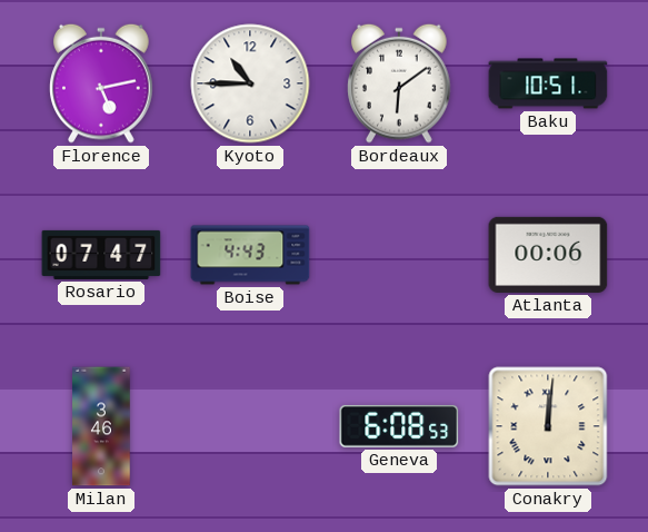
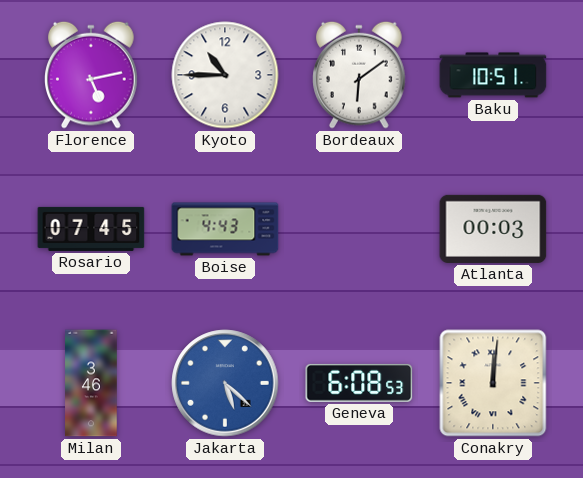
Rosario: 07:47 -> 07:45 (91, 229)
Atlanta: 00:06 -> 00:03 (493, 229)
Jakarta: none -> 5:22 (225, 383)
